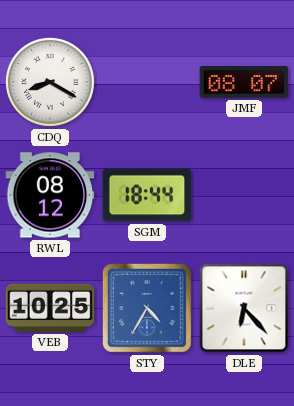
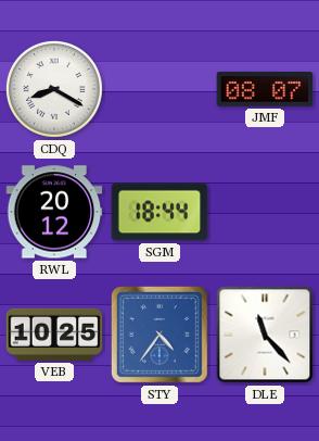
RWL: 08:12 -> 20:12 (54, 212)
STY: 4:35 -> 4:36 (159, 335)
DLE: 6:23 -> 11:23 (265, 335)
